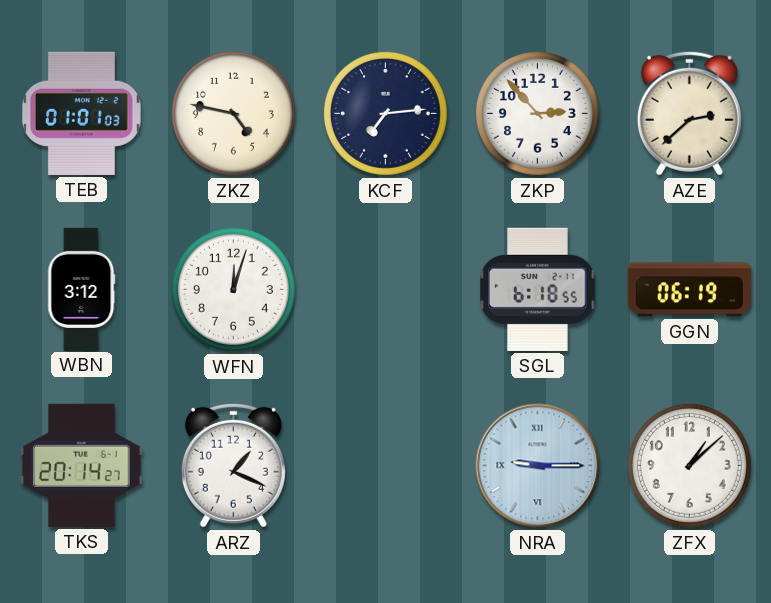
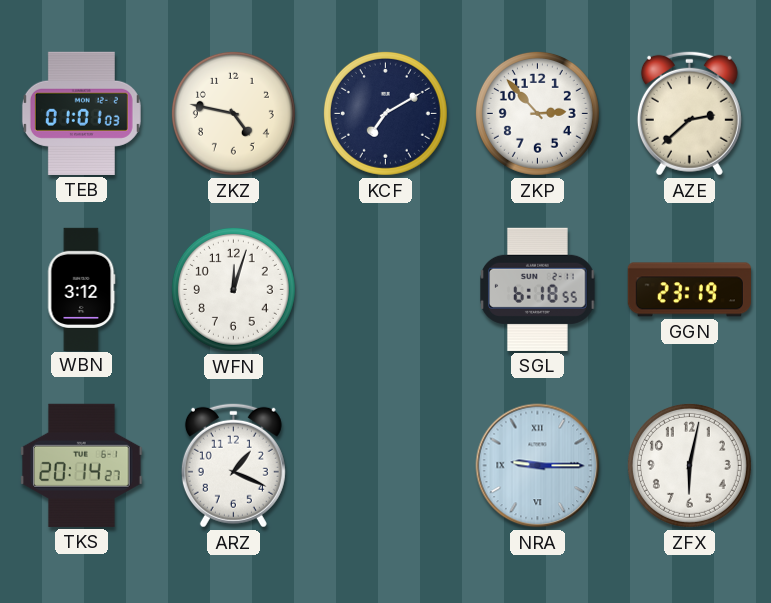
KCF: 7:14 -> 7:10 (385, 113)
GGN: 06:19 -> 23:19 (689, 290)
ZFX: 1:08 -> 6:02 (689, 465)
